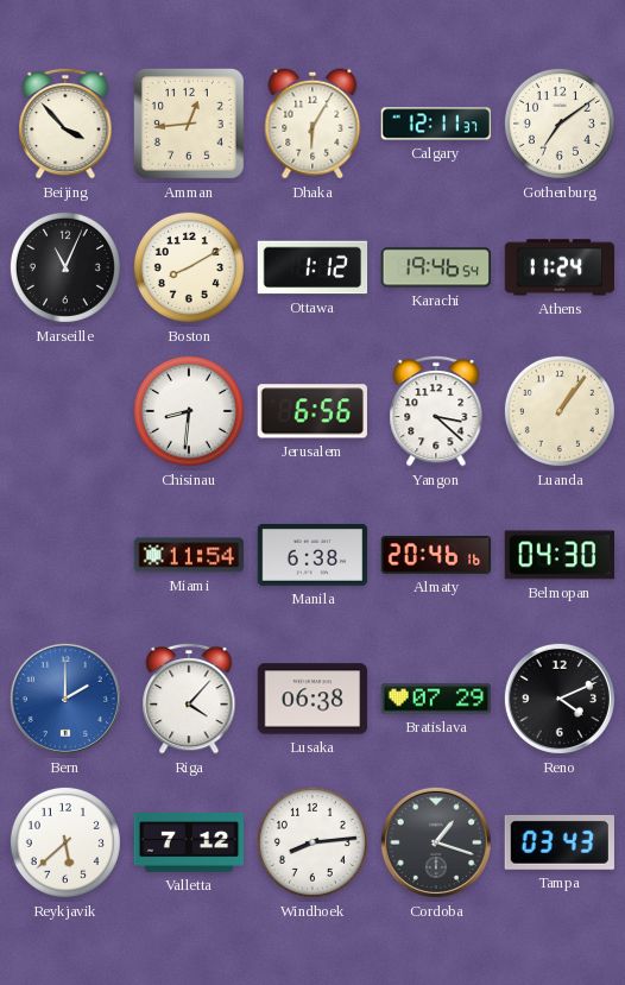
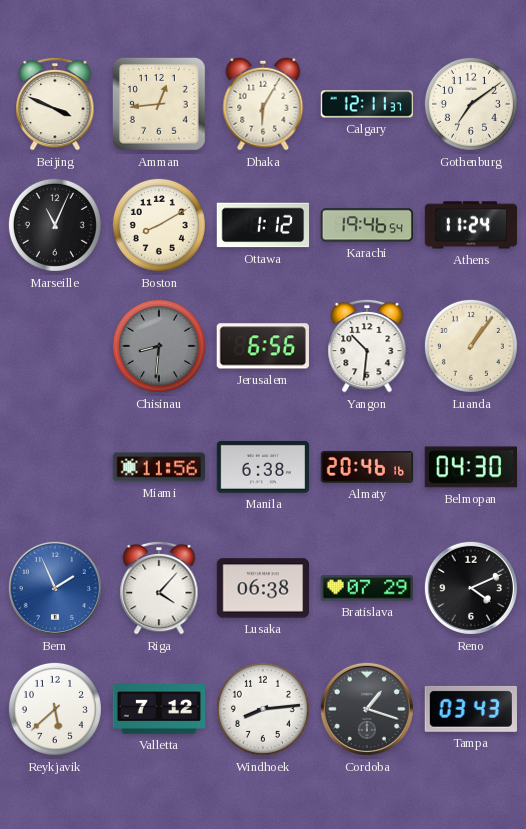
Beijing: 3:53 -> 3:49 (55, 104)
Chisinau dial: white -> grey (159, 346)
Yangon: 3:22 -> 10:31 (367, 346)
Miami: 11:54 -> 11:56 (159, 467)
Bern: 2:00 -> 1:56 (55, 588)
